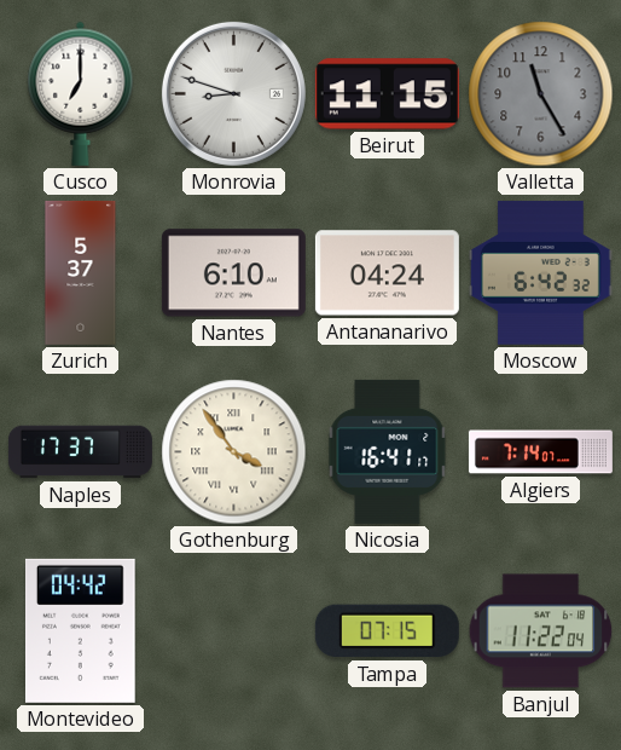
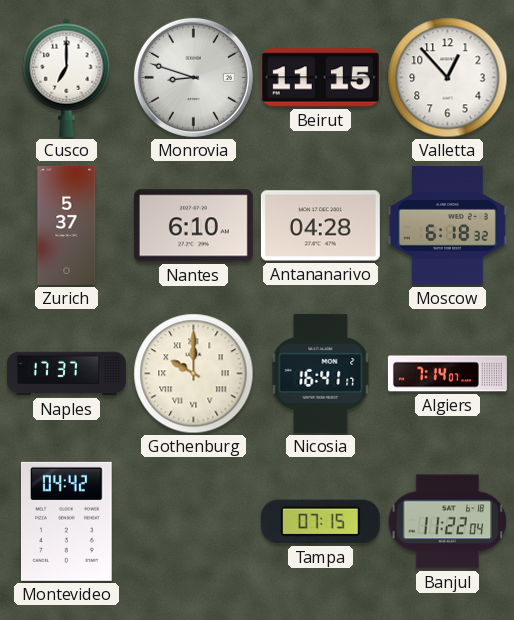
Valletta: 11:25 -> 12:53 (448, 78)
Valletta dial: grey -> white (448, 78)
Antananarivo: 04:24 -> 04:28 (320, 226)
Moscow: 6:42 -> 6:18 (447, 226)
Gothenburg: 3:54 -> 10:00 (194, 374)
